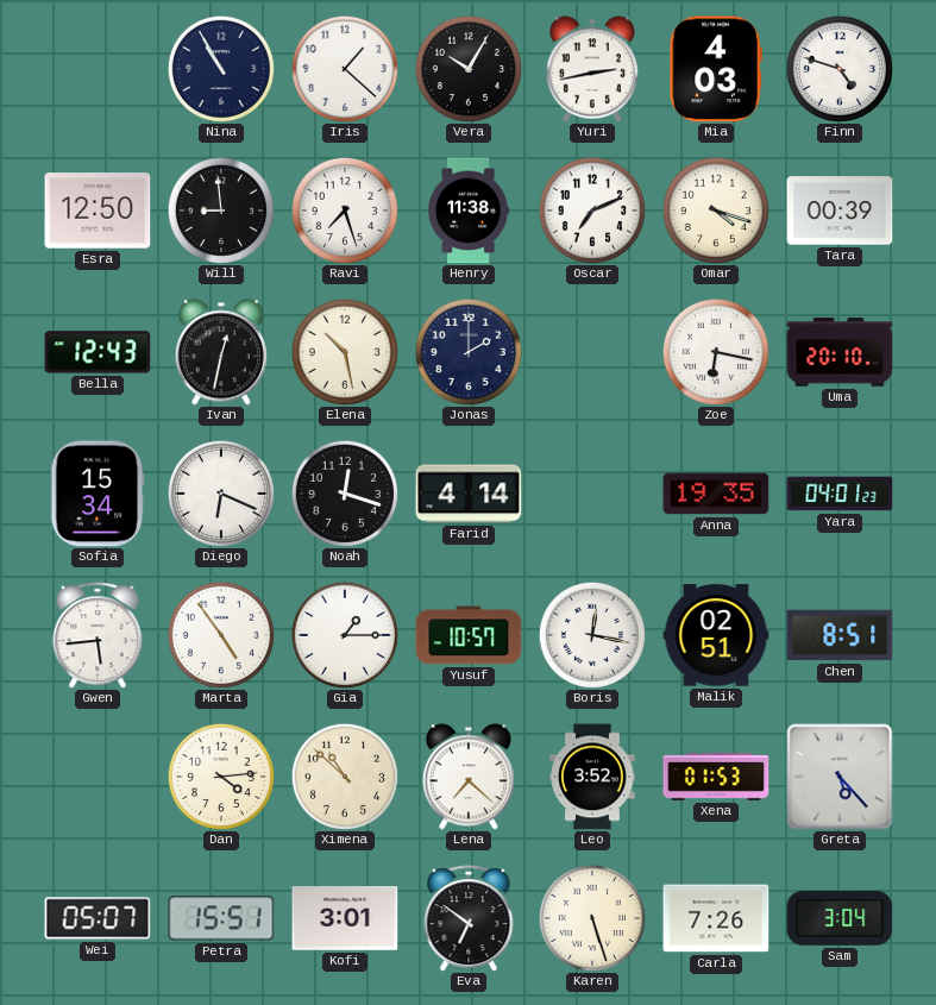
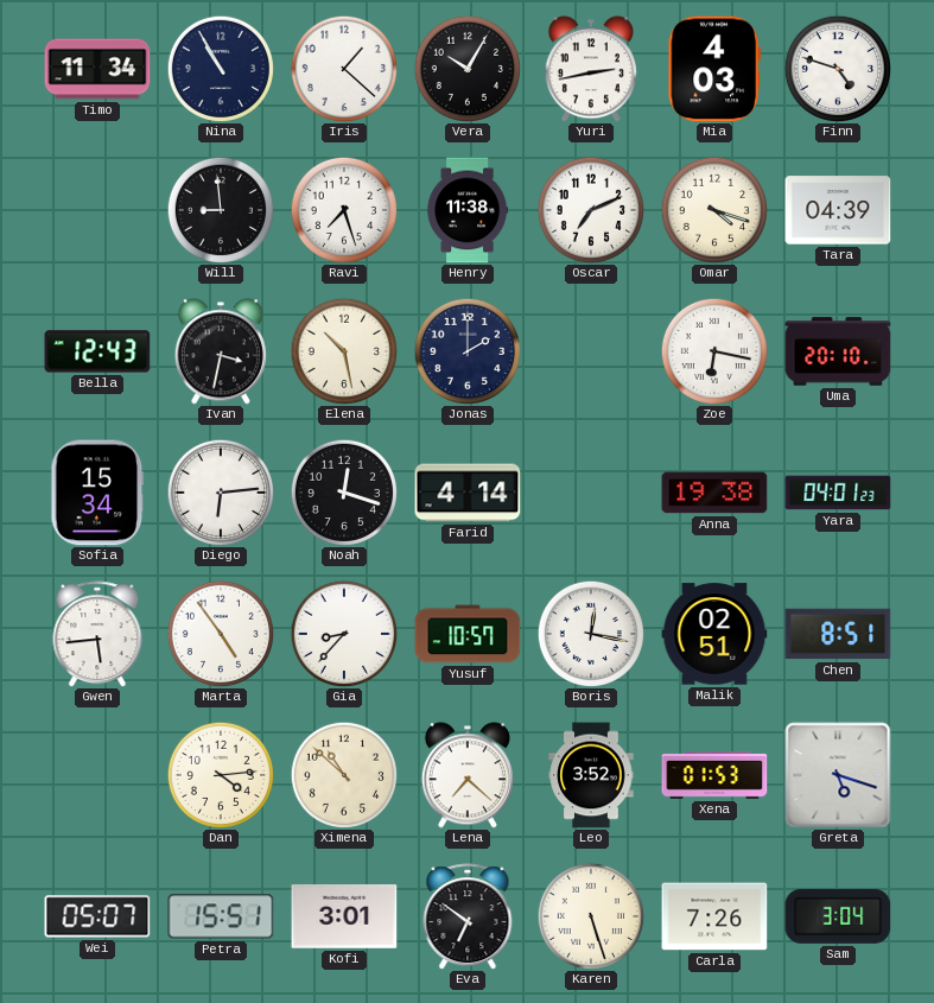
Timo: none -> 11:34 (97, 69)
Esra: 12:50 -> none (98, 211)
Tara: 00:39 -> 04:39 (838, 210)
Ivan: 12:32 -> 3:32 (221, 351)
Diego: 6:19 -> 6:14 (220, 491)
Anna: 19:35 -> 19:38 (714, 493)
Gia: 1:15 -> 8:37 (343, 633)
Greta: 5:23 -> 5:18 (838, 775)
